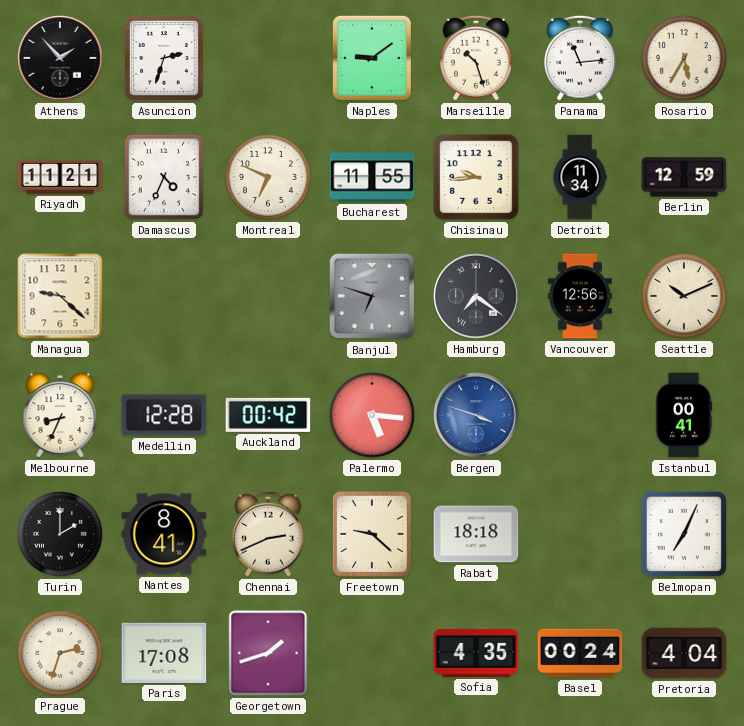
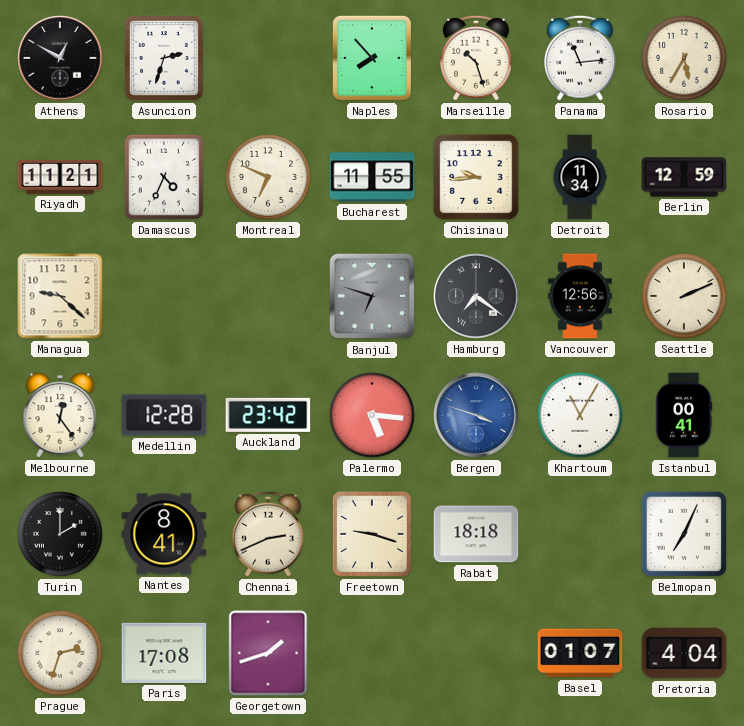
Athens: 1:53 -> 12:50 (60, 58)
Naples: 9:09 -> 7:53 (372, 58)
Seattle: 10:11 -> 2:11 (685, 297)
Melbourne: 8:34 -> 12:24 (60, 415)
Auckland: 00:42 -> 23:42 (268, 415)
Khartoum: none -> 11:05 (581, 416)
Freetown: 9:22 -> 9:18 (372, 534)
Sofia: 4:35 -> none (476, 653)
Basel: 00:24 -> 01:07 (580, 653)
